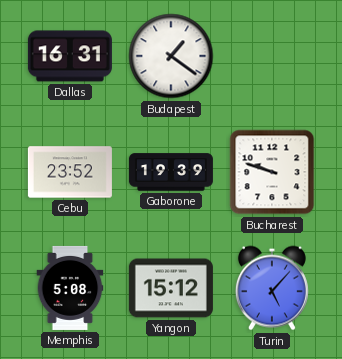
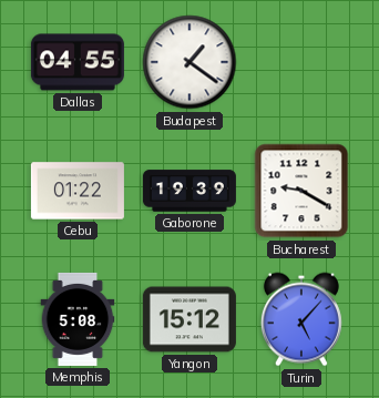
Dallas: 16:31 -> 04:55 (78, 62)
Cebu: 23:52 -> 01:22 (78, 191)
Bucharest: 9:48 -> 9:20 (301, 191)
